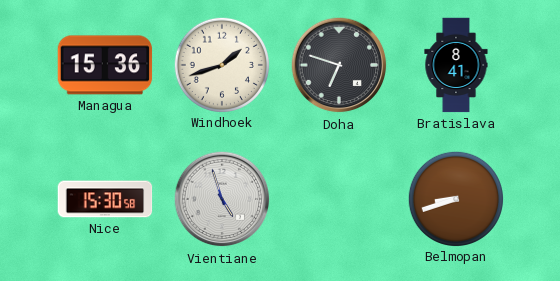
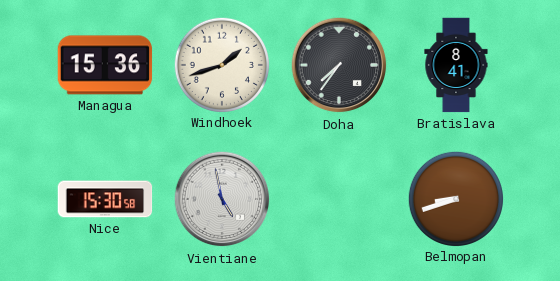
Doha: 6:48 -> 7:36 (339, 65)
Vientiane: 4:57 -> 4:58 (222, 199)
